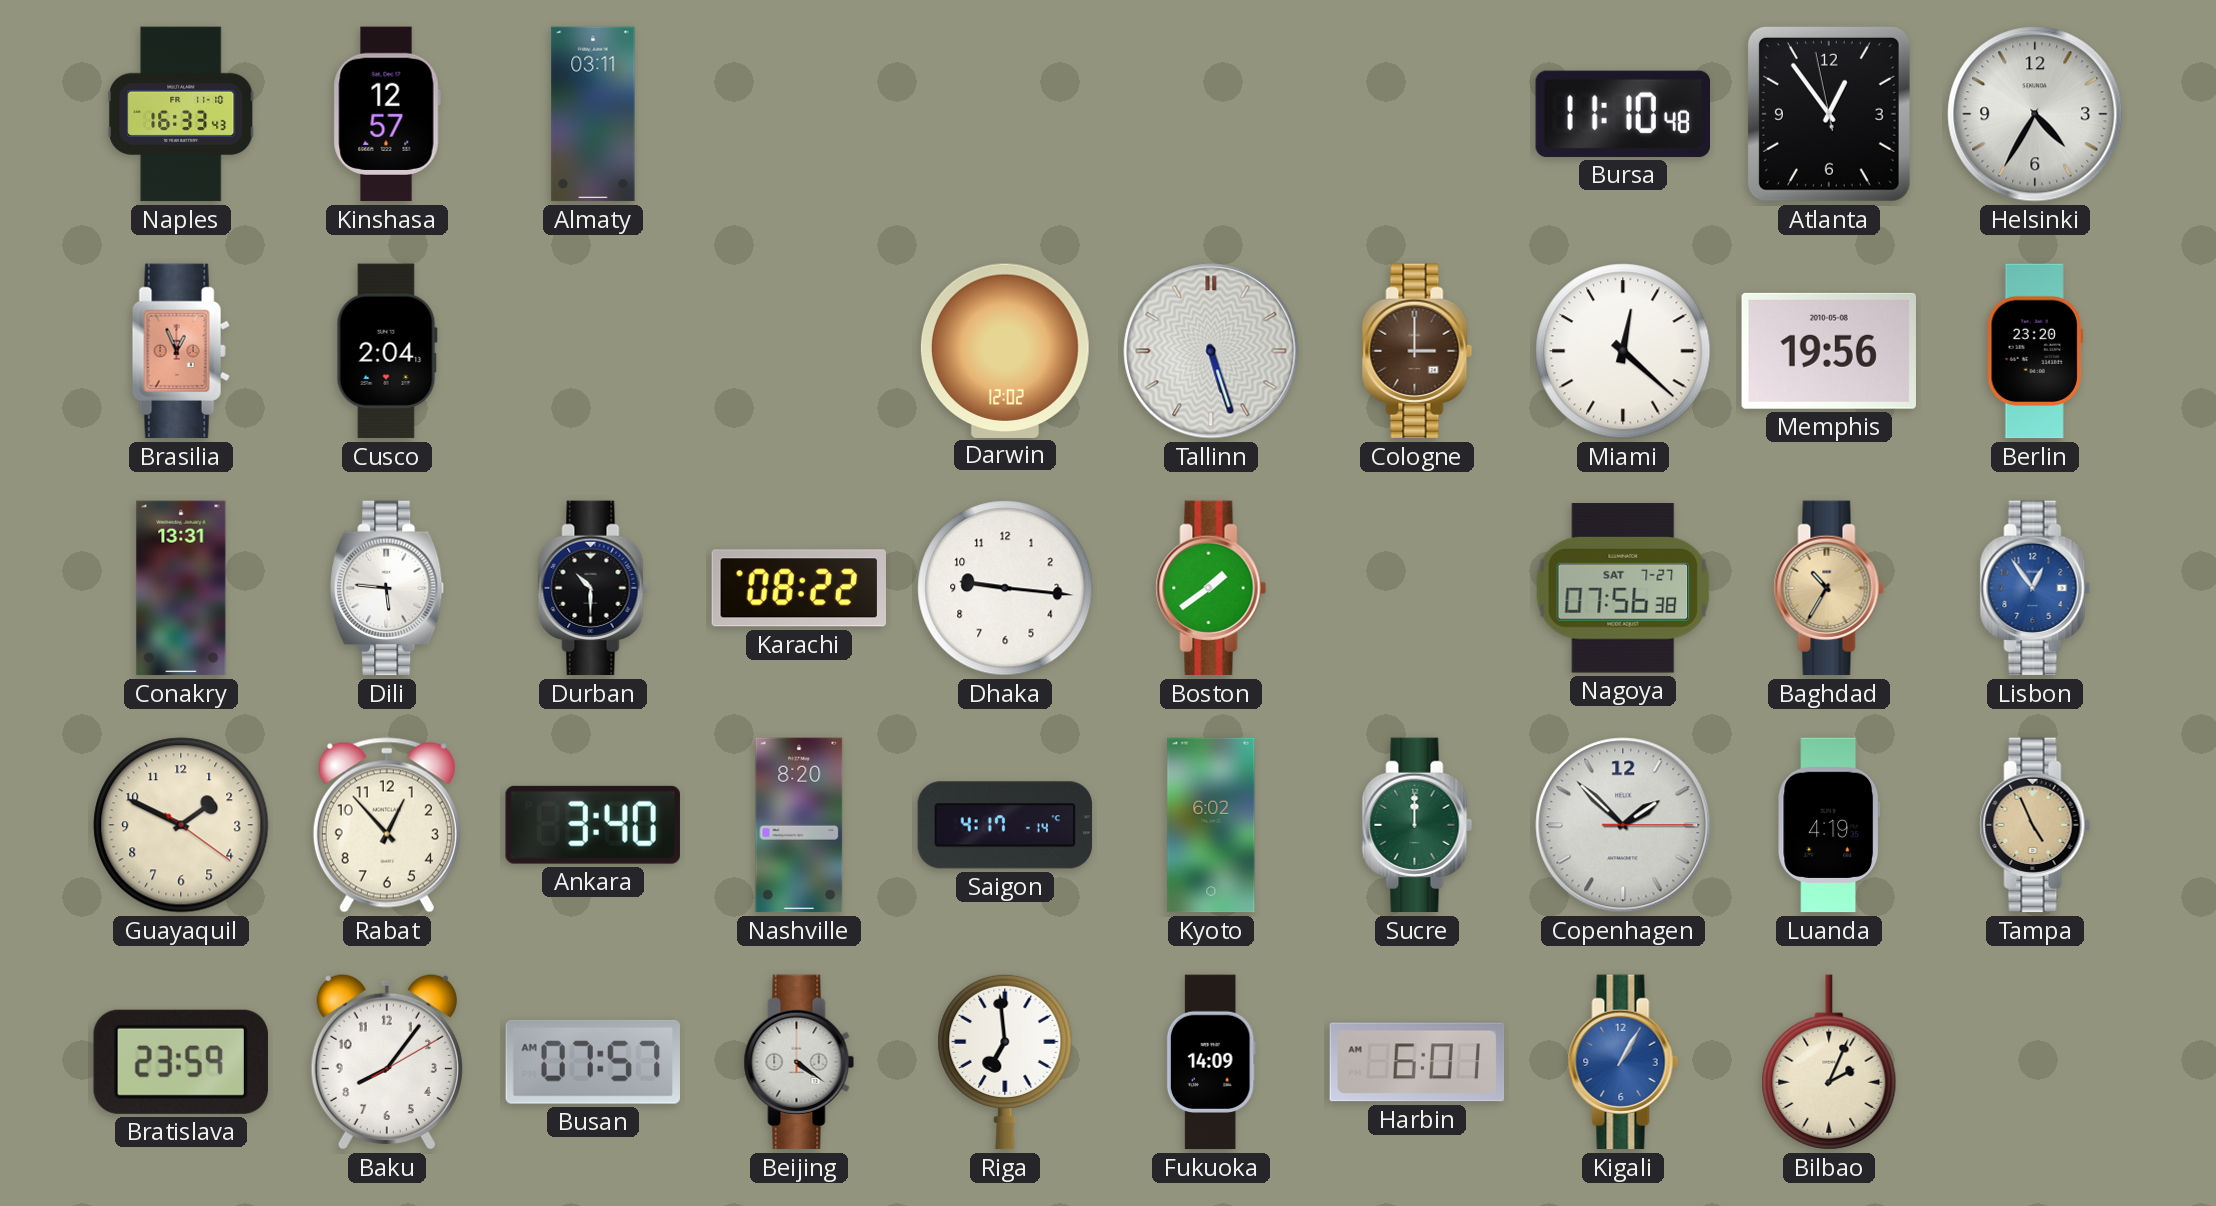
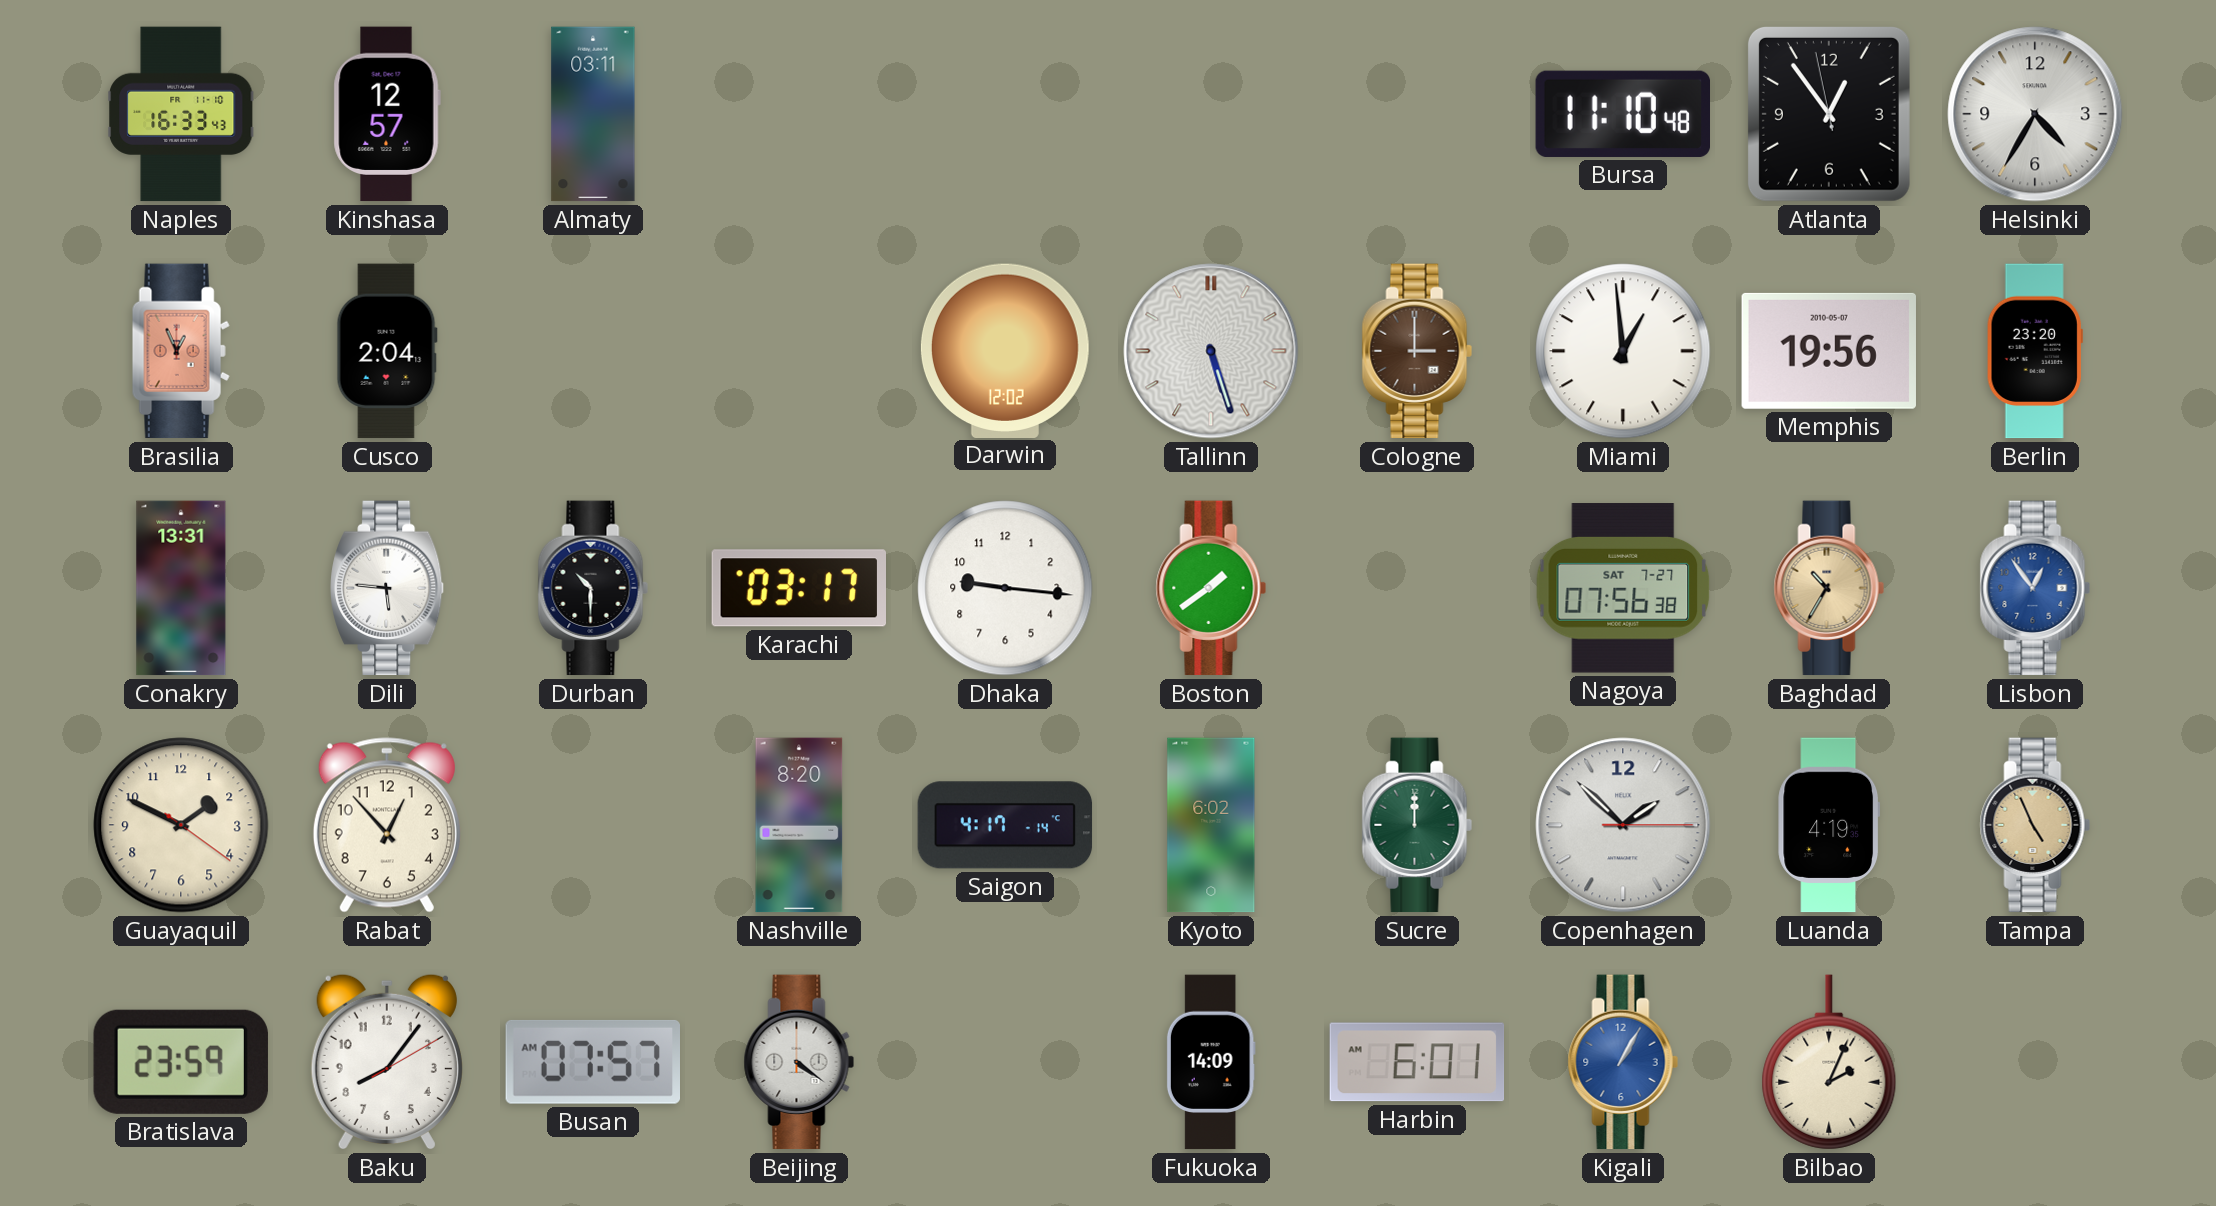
Miami: 12:22 -> 12:59 (1623, 351)
Memphis date: 2010-05-08 -> 2010-05-07 (1829, 351)
Karachi: 08:22 -> 03:17 (798, 588)
Ankara: 3:40 -> none (593, 825)
Riga: 6:59 -> none (1005, 1062)
